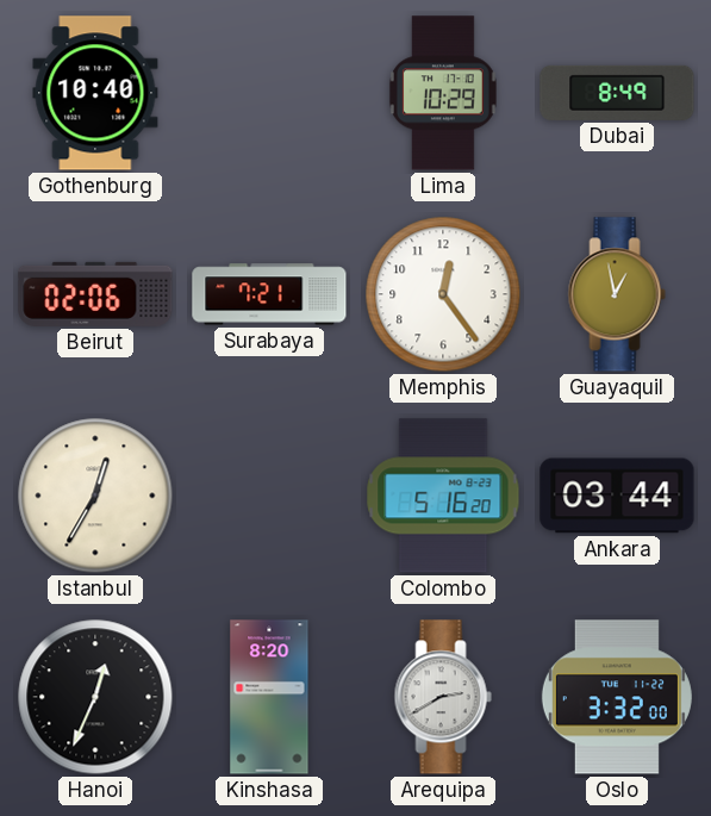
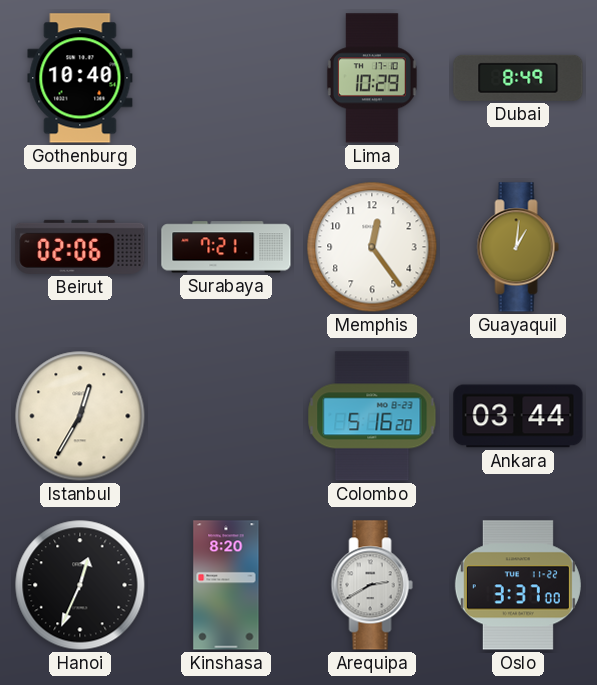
Guayaquil: 12:58 -> 1:01 (518, 247)
Oslo: 3:32 -> 3:37 (518, 585)
